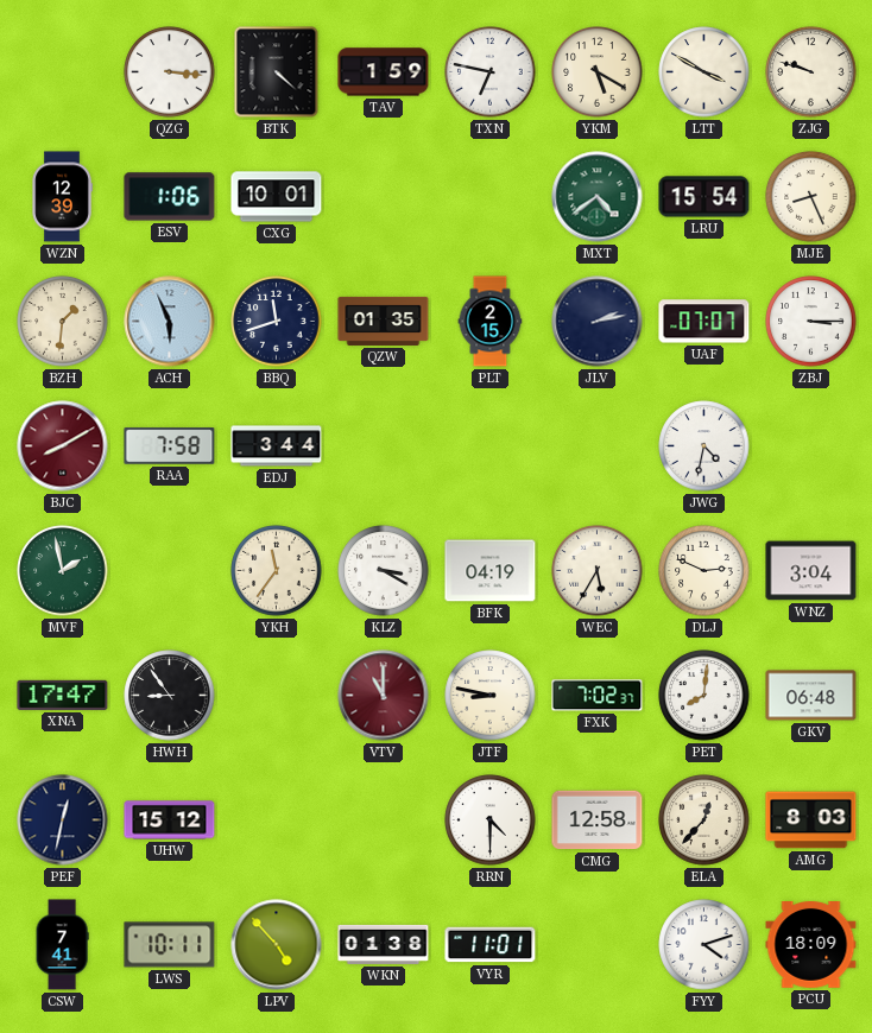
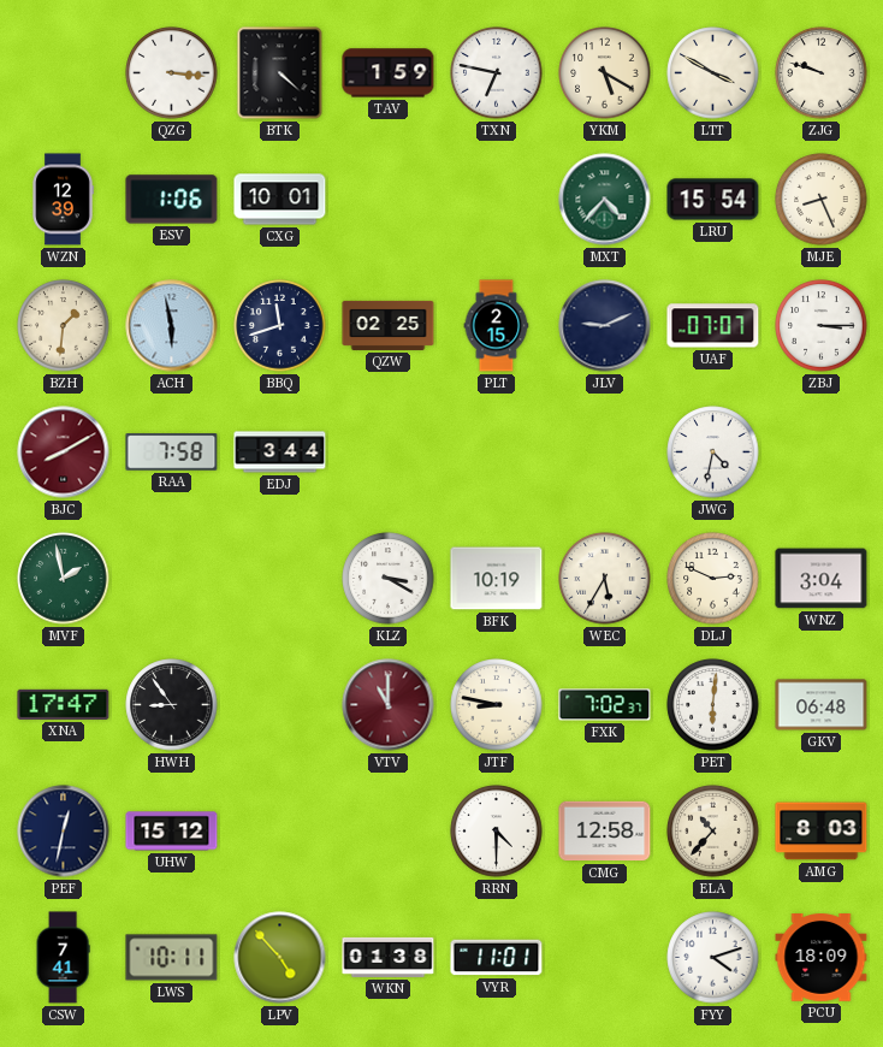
MXT: 4:39 -> 4:37 (605, 200)
ACH: 5:56 -> 5:58 (172, 326)
QZW: 01:35 -> 02:25 (389, 325)
JLV: 2:13 -> 9:11 (605, 326)
YKH: 11:36 -> none (277, 571)
BFK: 04:19 -> 10:19 (497, 579)
PET: 8:01 -> 6:01 (713, 705)
ELA: 12:37 -> 10:37 (713, 832)
